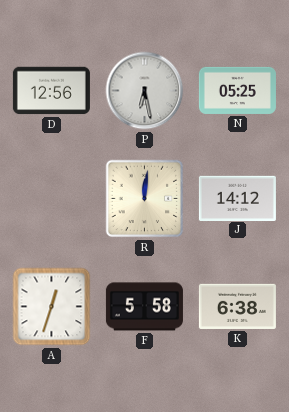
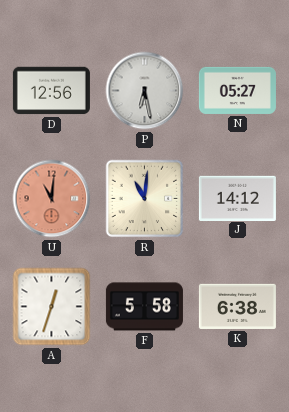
N: 05:25 -> 05:27 (237, 90)
U: none -> 11:01 (52, 199)
R: 12:01 -> 11:01 (145, 199)
